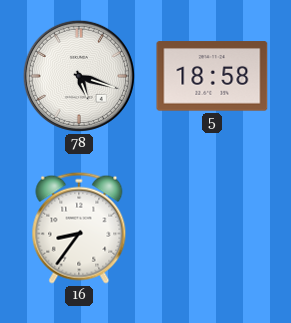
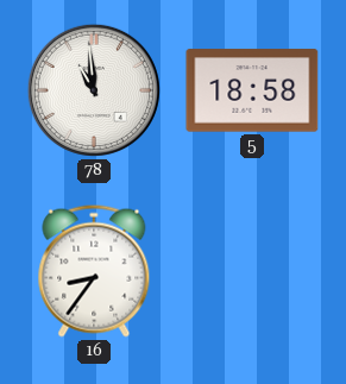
78: 5:18 -> 10:59 (94, 90)
